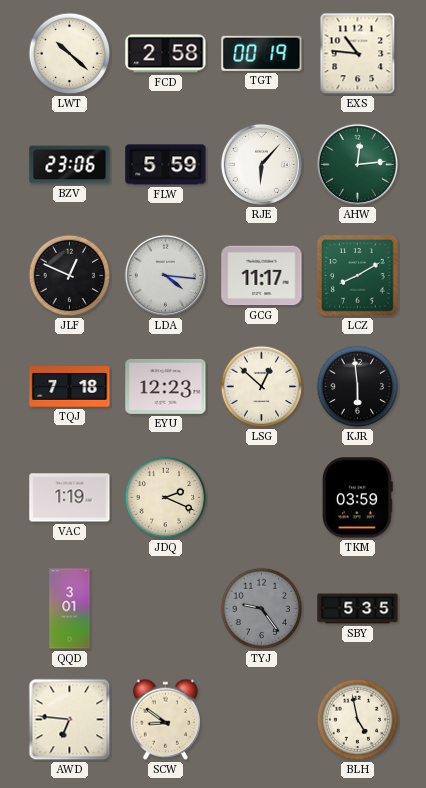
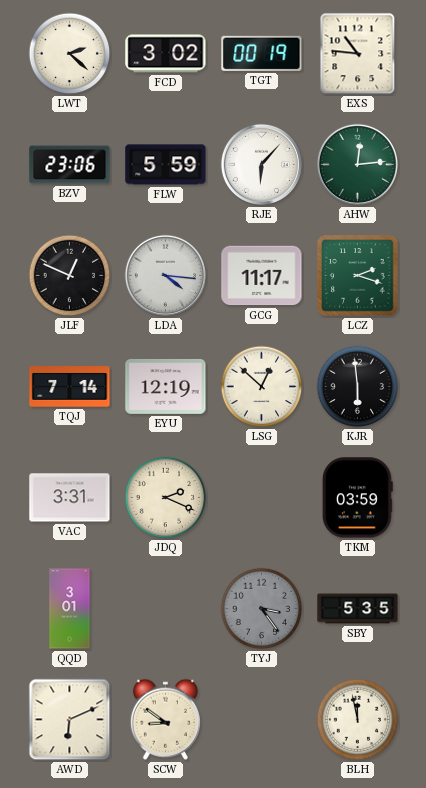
LWT: 10:22 -> 2:22 (70, 54)
FCD: 2:58 -> 3:02 (166, 54)
LCZ: 8:10 -> 2:18 (358, 276)
TQJ: 7:18 -> 7:14 (70, 387)
EYU: 12:23 -> 12:19 (166, 386)
VAC: 1:19 -> 3:31 (70, 498)
TYJ: 9:24 -> 3:24 (262, 609)
AWD: 6:46 -> 6:11 (70, 720)
BLH: 4:58 -> 11:58 (358, 720)
